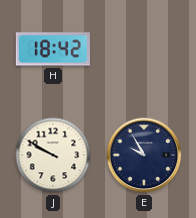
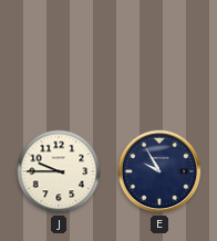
H: 18:42 -> none (53, 49)
J: 9:50 -> 9:45 (59, 171)
